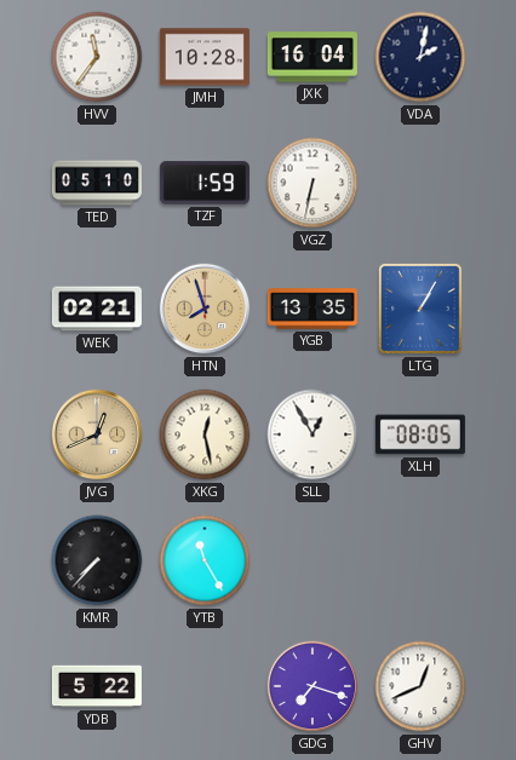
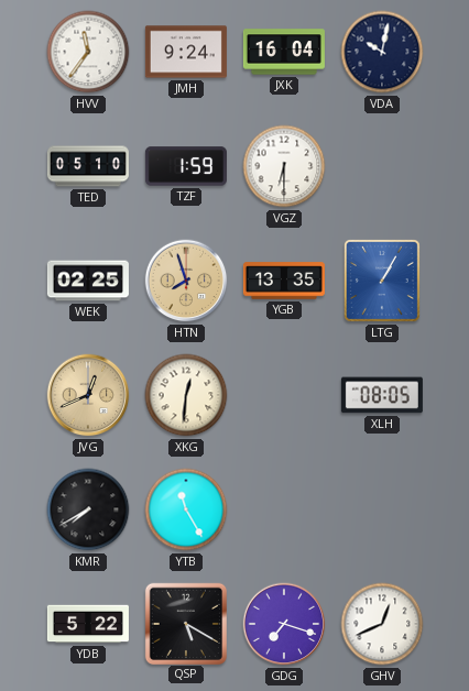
JMH: 10:28 -> 9:24 (186, 52)
VDA: 2:02 -> 10:02 (382, 52)
VGZ: 6:32 -> 6:30 (284, 166)
WEK: 02:21 -> 02:25 (88, 281)
XKG: 12:28 -> 12:31 (186, 395)
SLL: 12:55 -> none (313, 434)
KMR: 7:37 -> 7:40 (88, 509)
QSP: none -> 5:20 (185, 623)
